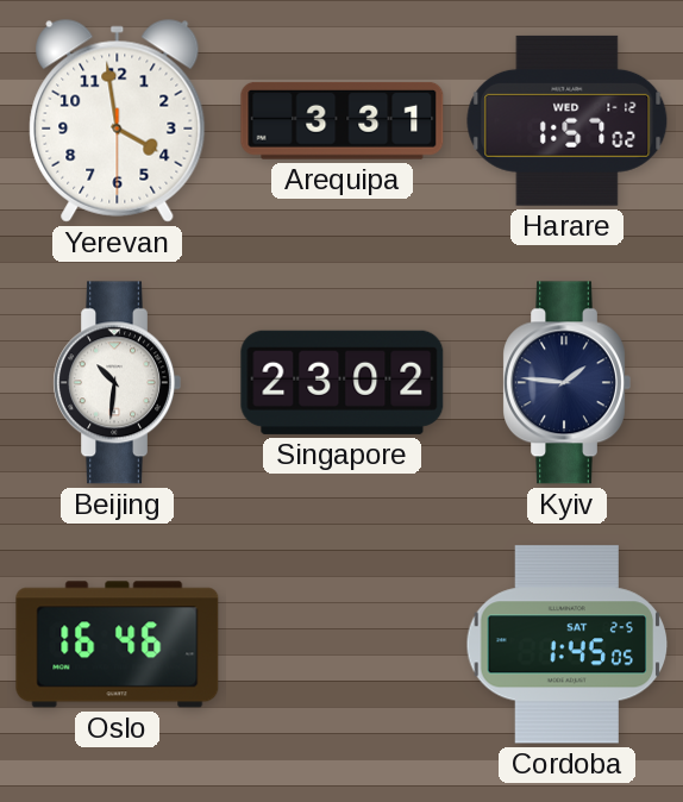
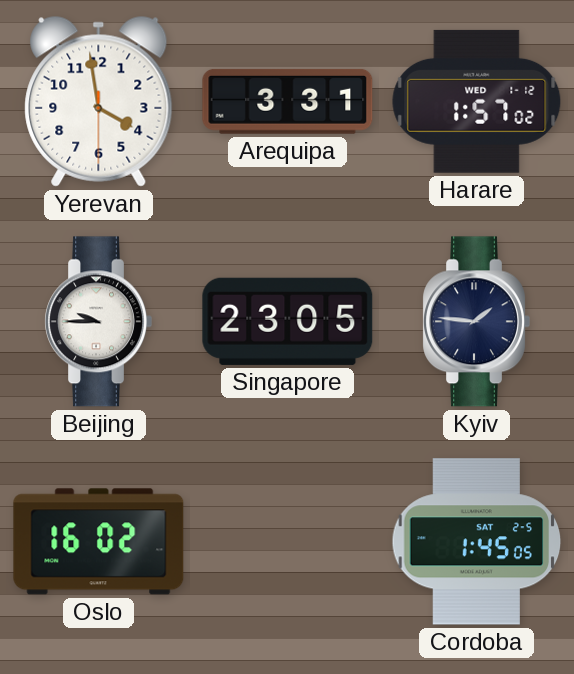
Beijing: 10:31 -> 9:45 (98, 322)
Singapore: 23:02 -> 23:05 (288, 321)
Oslo: 16:46 -> 16:02 (99, 542)
